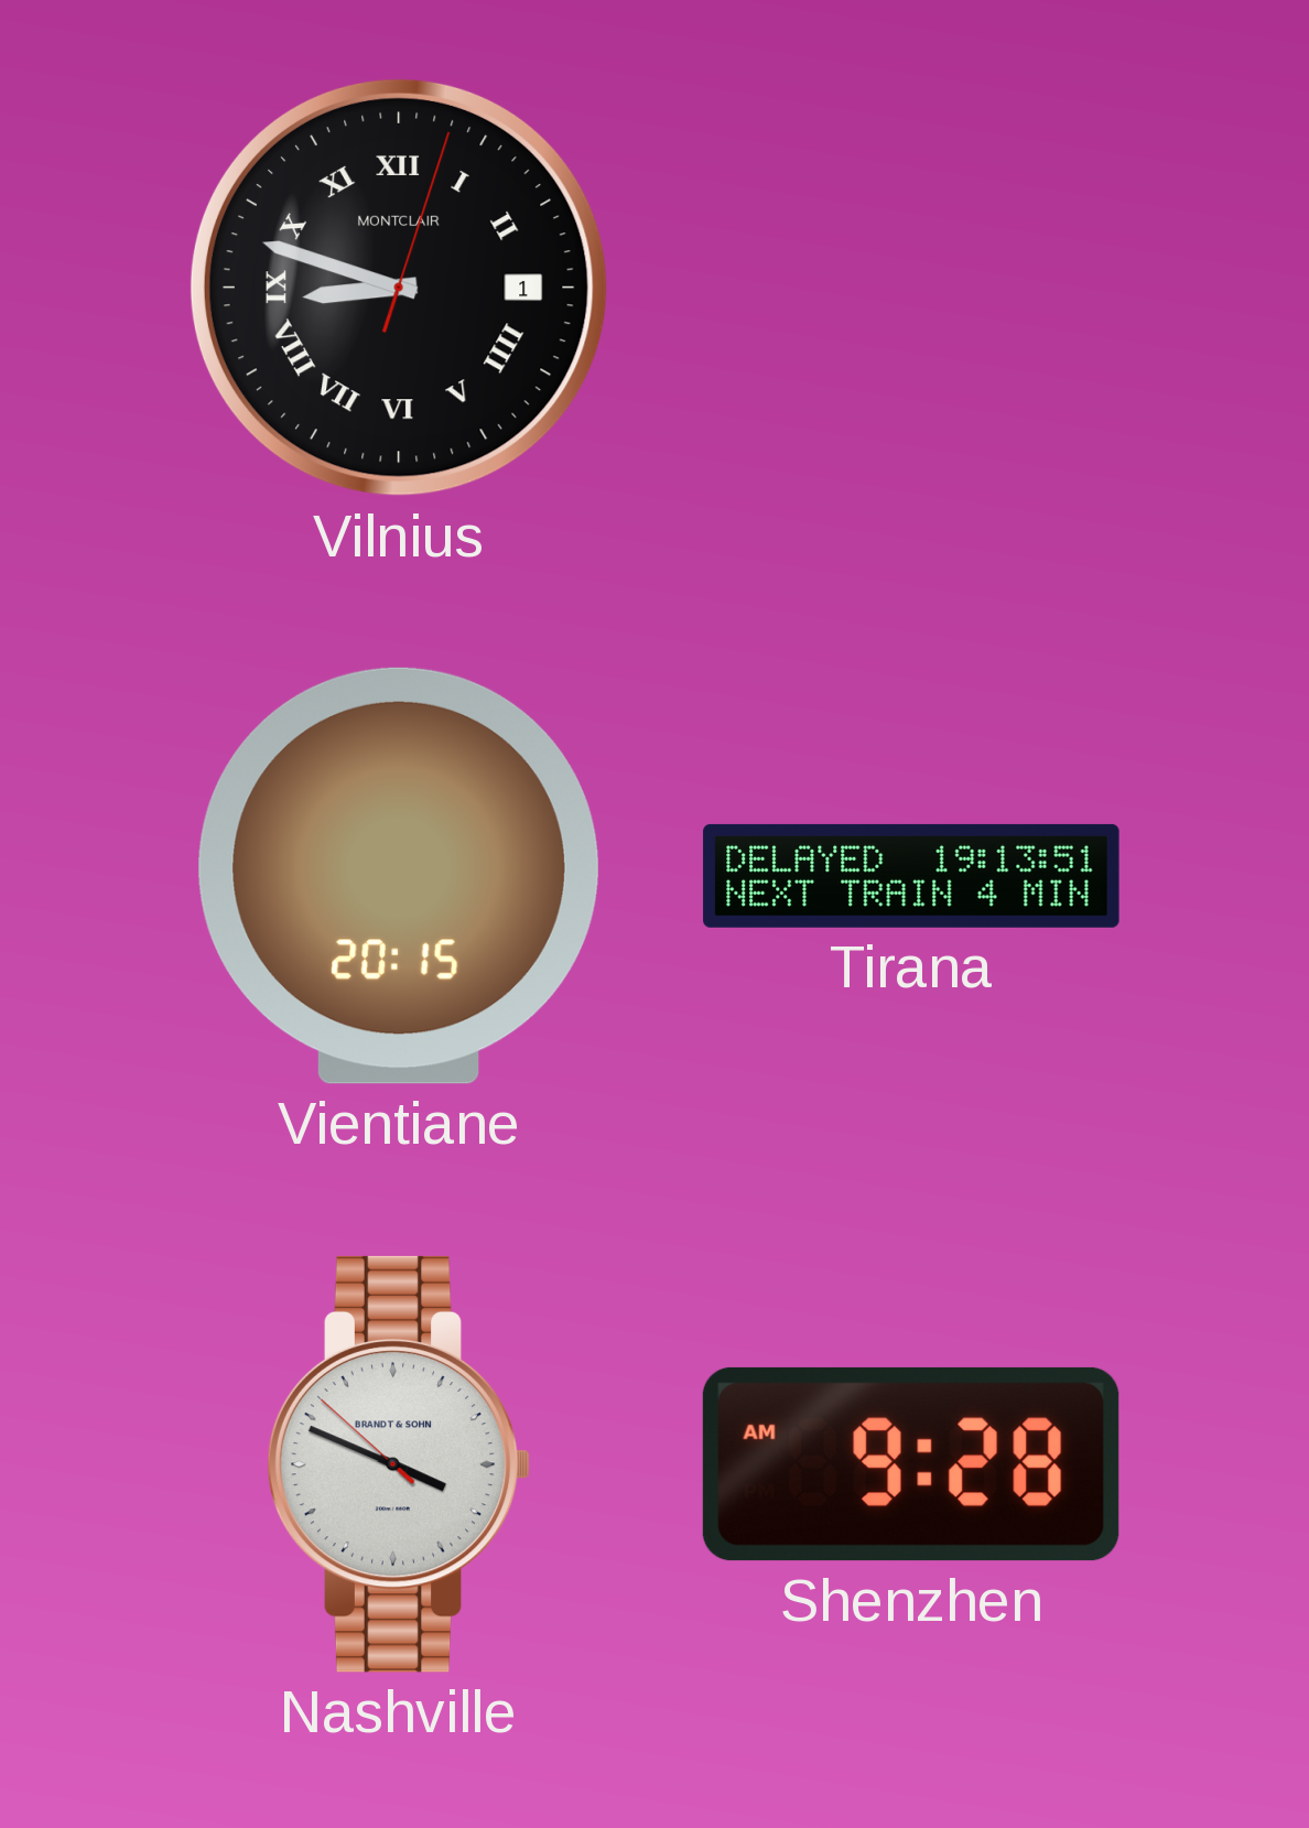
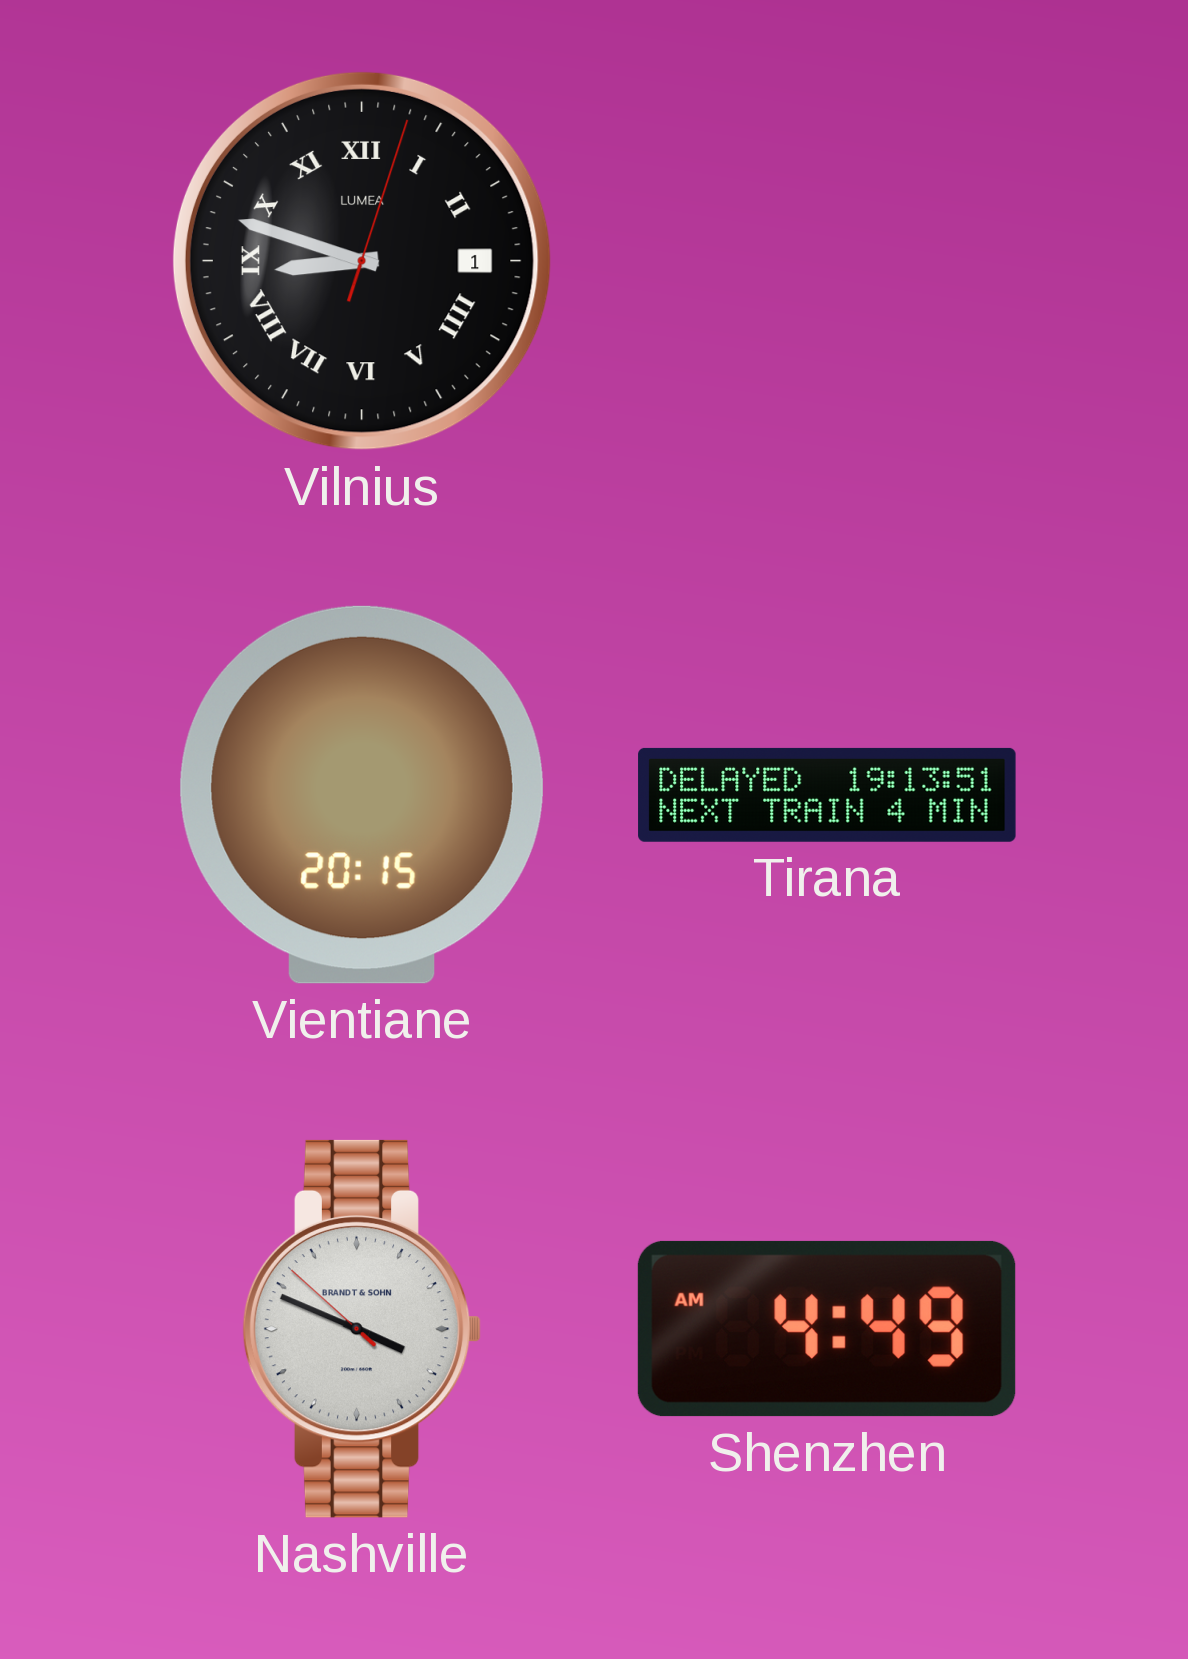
Vilnius brand: MONTCLAIR -> LUMEA (362, 261)
Shenzhen: 9:28 -> 4:49 (827, 1329)
